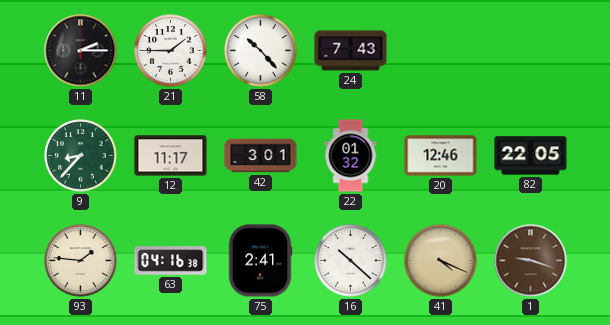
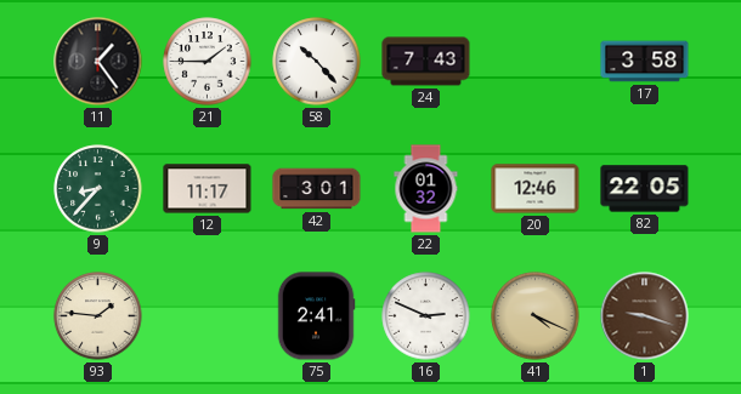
11: 2:15 -> 1:24 (98, 62)
17: none -> 3:58 (645, 62)
63: 04:16 -> none (171, 261)
16: 10:22 -> 2:49 (426, 316)
